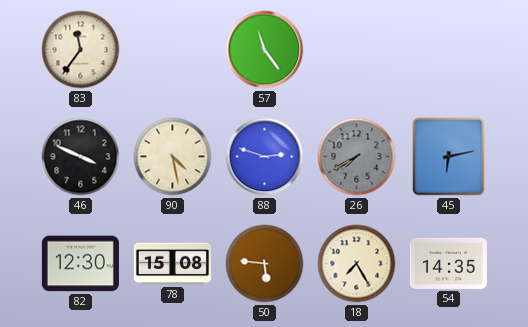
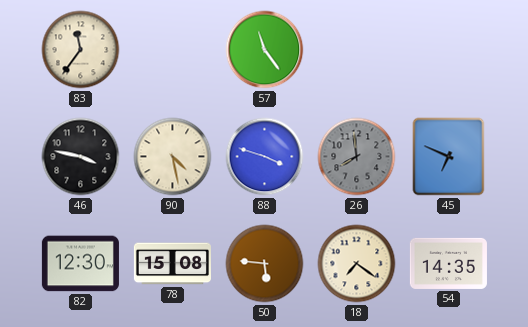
46: 3:49 -> 3:47 (81, 157)
88: 2:48 -> 3:48 (265, 157)
26: 7:40 -> 7:59 (357, 157)
45: 6:13 -> 6:49 (449, 157)
18: 7:25 -> 7:21 (357, 264)
